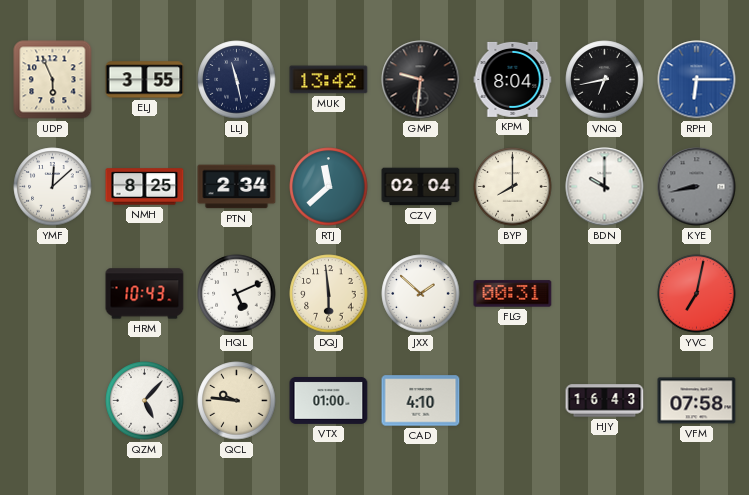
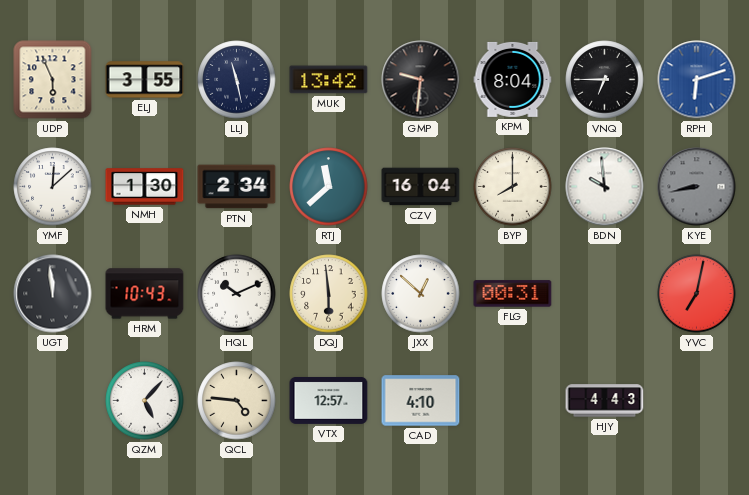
VNQ: 6:43 -> 6:45 (605, 80)
RPH: 6:15 -> 6:12 (697, 80)
NMH: 8:25 -> 1:30 (145, 187)
CZV: 02:04 -> 16:04 (421, 187)
BDN: 10:00 -> 9:59 (605, 187)
UGT: none -> 11:59 (53, 294)
HQL: 5:11 -> 10:11 (237, 294)
JXX: 1:52 -> 12:52 (421, 294)
QCL: 9:46 -> 4:46 (237, 401)
VTX: 01:00 -> 12:57 (329, 400)
HJY: 16:43 -> 4:43 (605, 401)
VFM: 07:58 -> none (697, 401)
